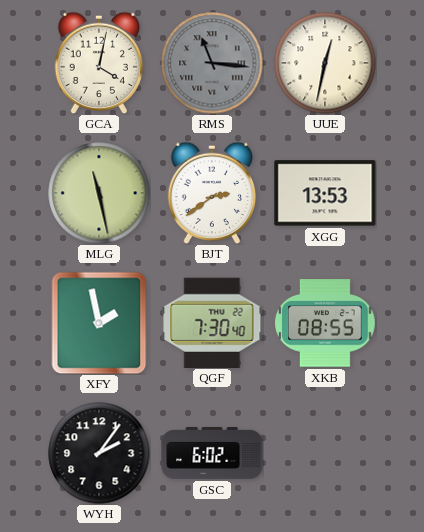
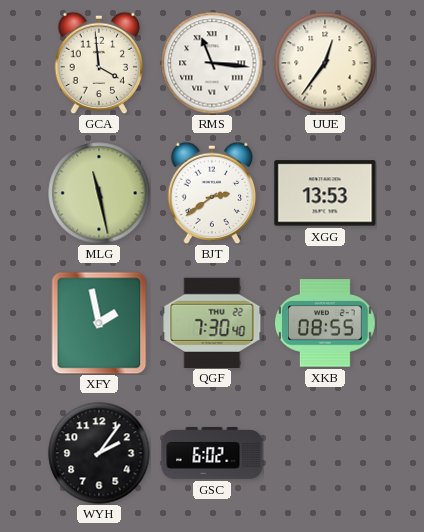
GCA: 4:02 -> 3:59 (99, 63)
RMS dial: grey -> white (212, 63)
UUE: 12:32 -> 12:36 (325, 63)
